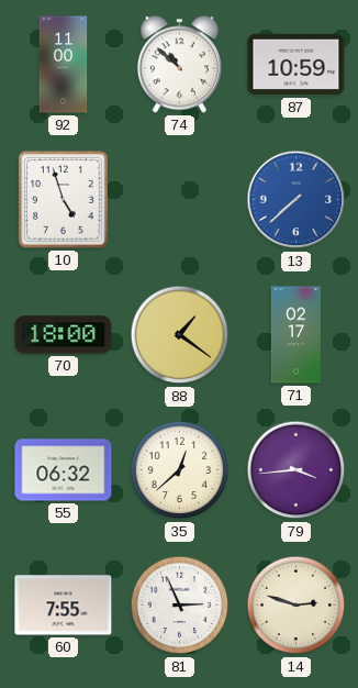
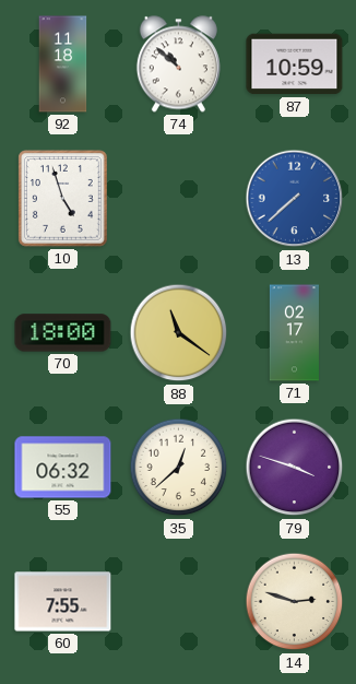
92: 11:00 -> 11:18 (63, 64)
88: 1:21 -> 11:21 (179, 333)
79: 3:44 -> 3:48 (295, 468)
81: 2:56 -> none (180, 606)
